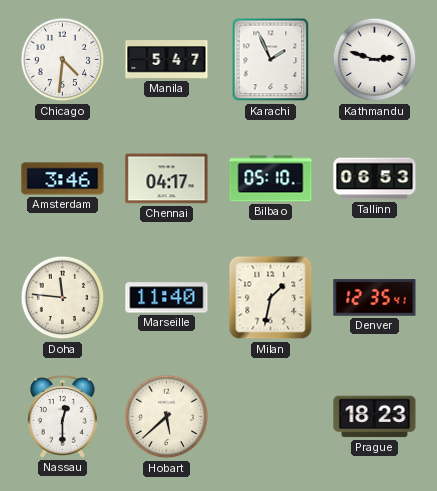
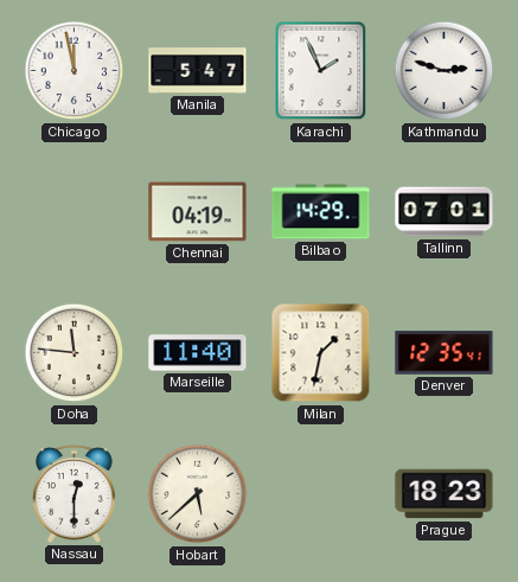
Chicago: 4:31 -> 11:58 (75, 71)
Amsterdam: 3:46 -> none (63, 179)
Chennai: 04:17 -> 04:19 (198, 212)
Bilbao: 05:10 -> 14:29 (321, 212)
Tallinn: 06:53 -> 07:01 (445, 212)
